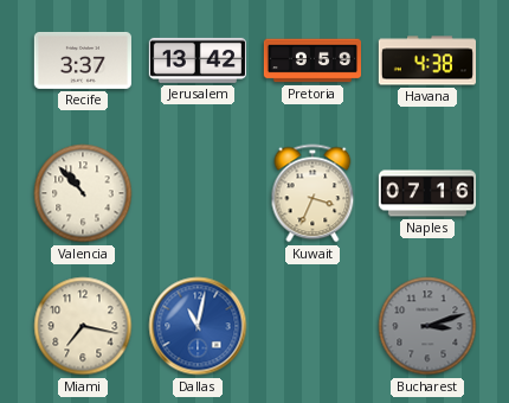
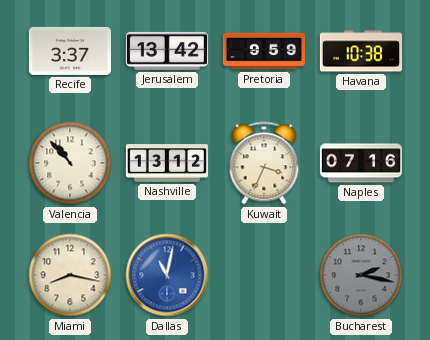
Havana: 4:38 -> 10:38 (360, 51)
Nashville: none -> 13:12 (166, 163)
Miami: 7:17 -> 8:17 (70, 275)
Bucharest: 3:12 -> 2:17 (361, 275)
